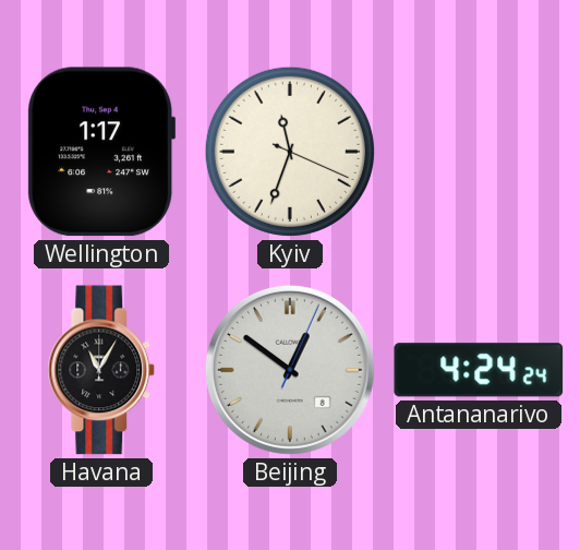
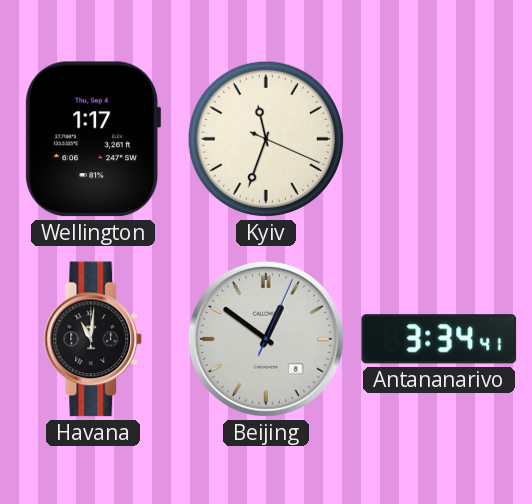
Havana: 11:05 -> 11:01 (93, 339)
Antananarivo: 4:24 -> 3:34 (439, 339)
